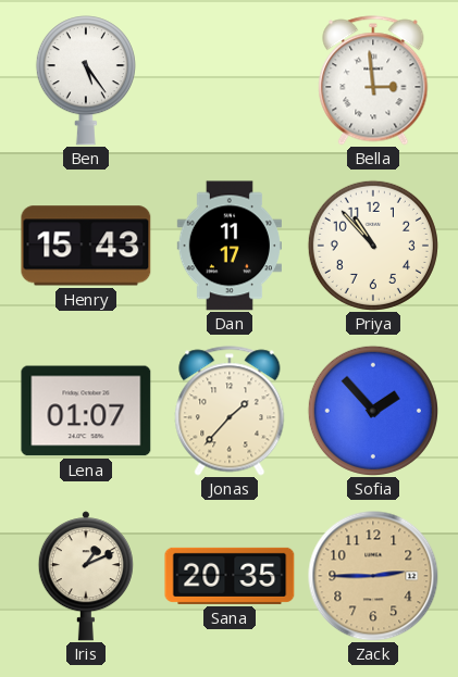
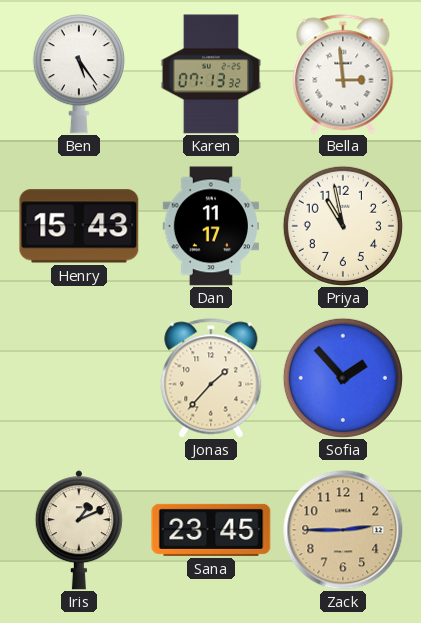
Karen: none -> 07:13 (211, 74)
Priya: 10:53 -> 10:58 (343, 226)
Lena: 01:07 -> none (86, 411)
Sana: 20:35 -> 23:45 (211, 530)
